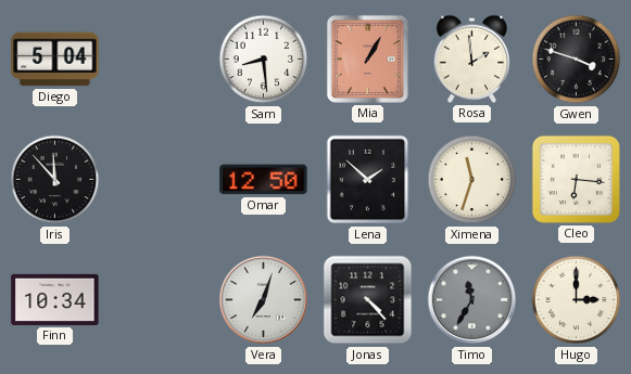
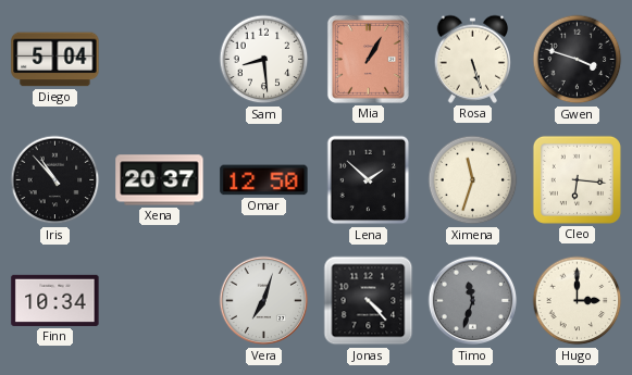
Rosa: 1:59 -> 5:27 (472, 59)
Iris: 11:53 -> 10:53 (55, 180)
Xena: none -> 20:37 (160, 180)
Timo: 11:35 -> 11:33 (473, 301)
